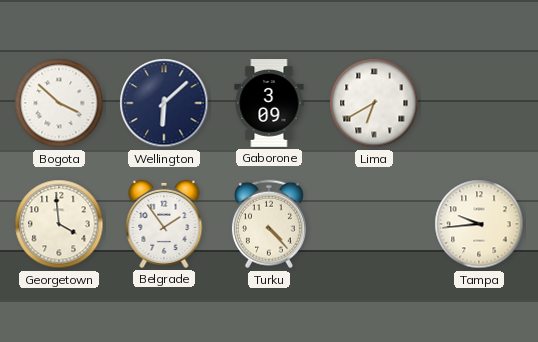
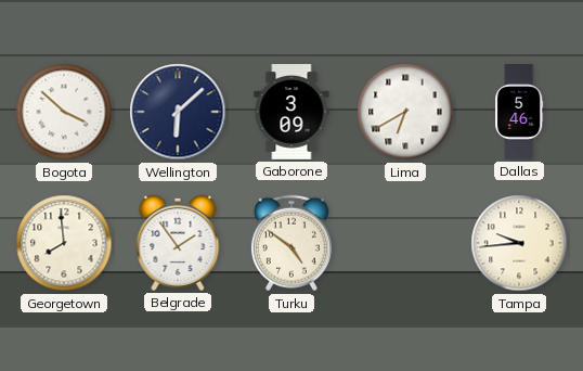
Dallas: none -> 5:46 (519, 112)
Georgetown: 3:59 -> 7:59 (64, 243)
Turku: 4:23 -> 4:51 (291, 243)
